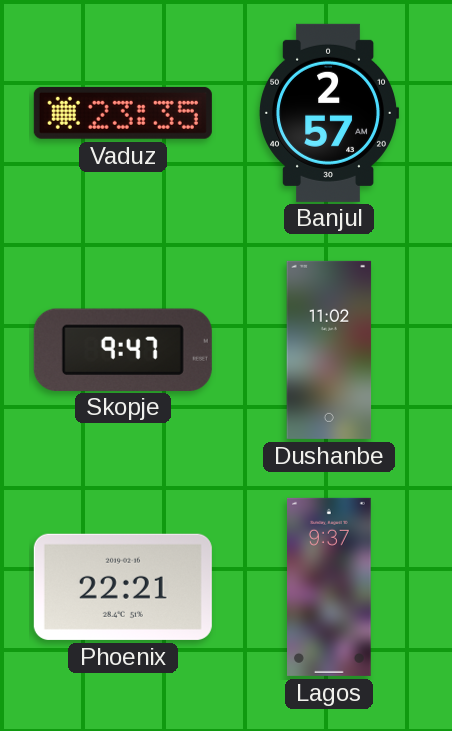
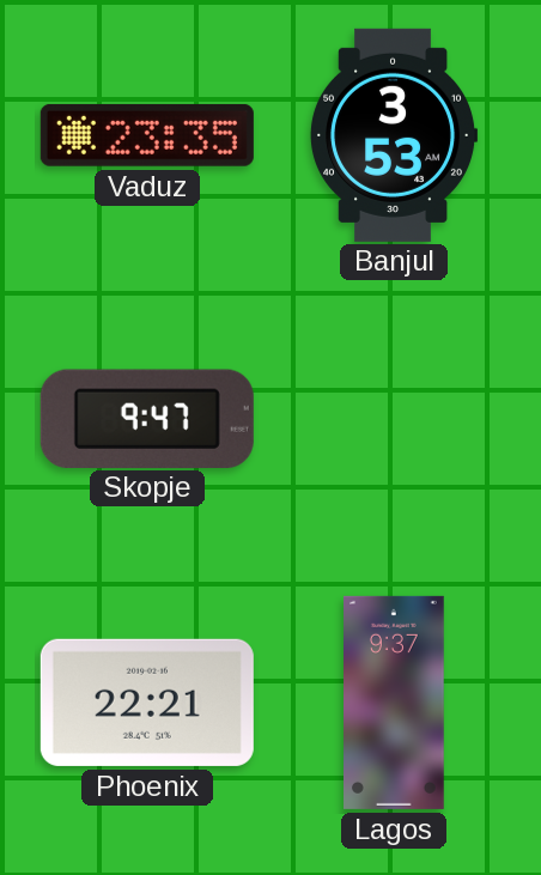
Banjul: 2:57 -> 3:53 (394, 135)
Dushanbe: 11:02 -> none (329, 350)
